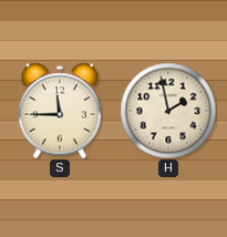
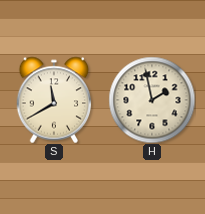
S: 11:45 -> 11:40 (54, 100)
